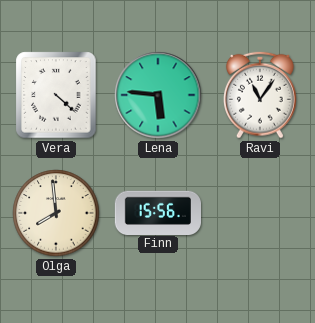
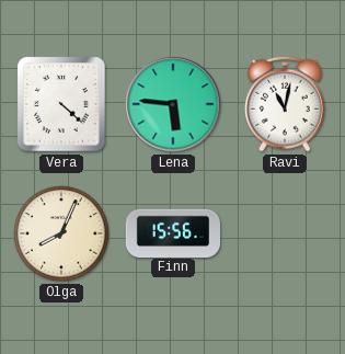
Ravi: 11:06 -> 11:02 (285, 104)
Olga: 7:59 -> 8:04 (61, 233)
